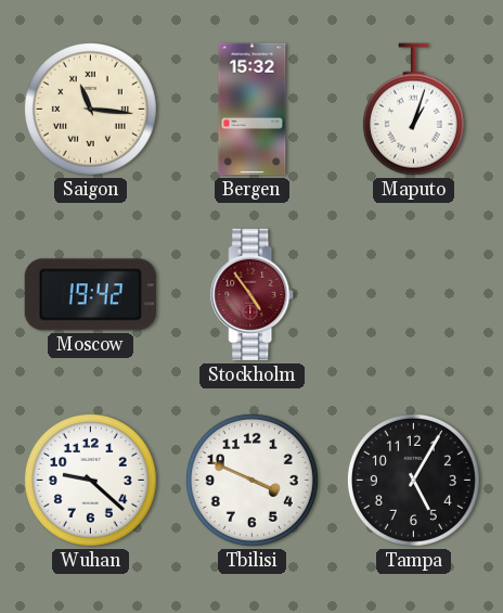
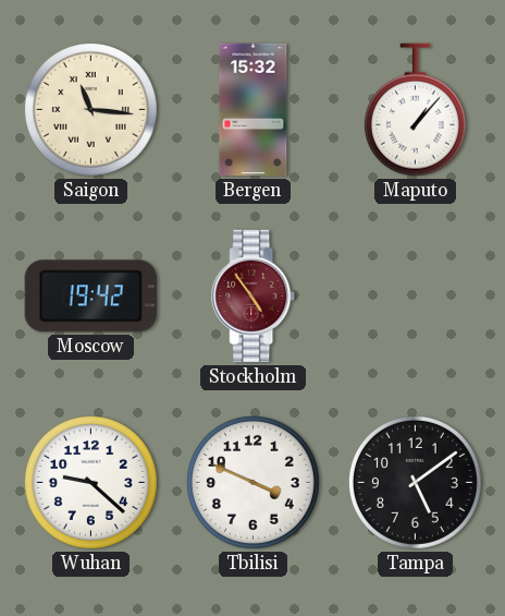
Maputo: 1:03 -> 1:07 (415, 110)
Tampa: 5:05 -> 5:09 (415, 482)
